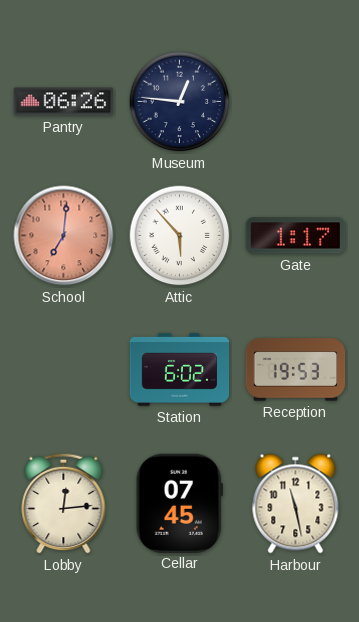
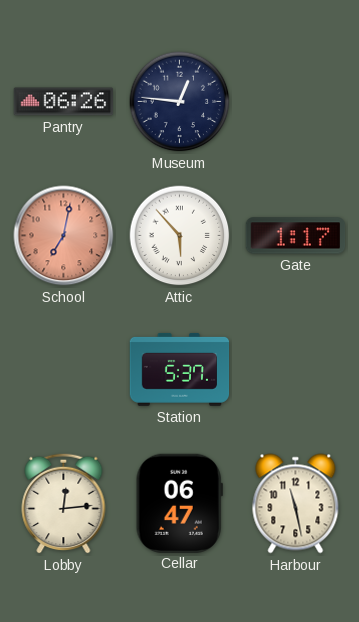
School: 7:01 -> 7:02 (64, 236)
Station: 6:02 -> 5:37 (180, 369)
Reception: 19:53 -> none (296, 370)
Cellar: 07:45 -> 06:47 (179, 503)
